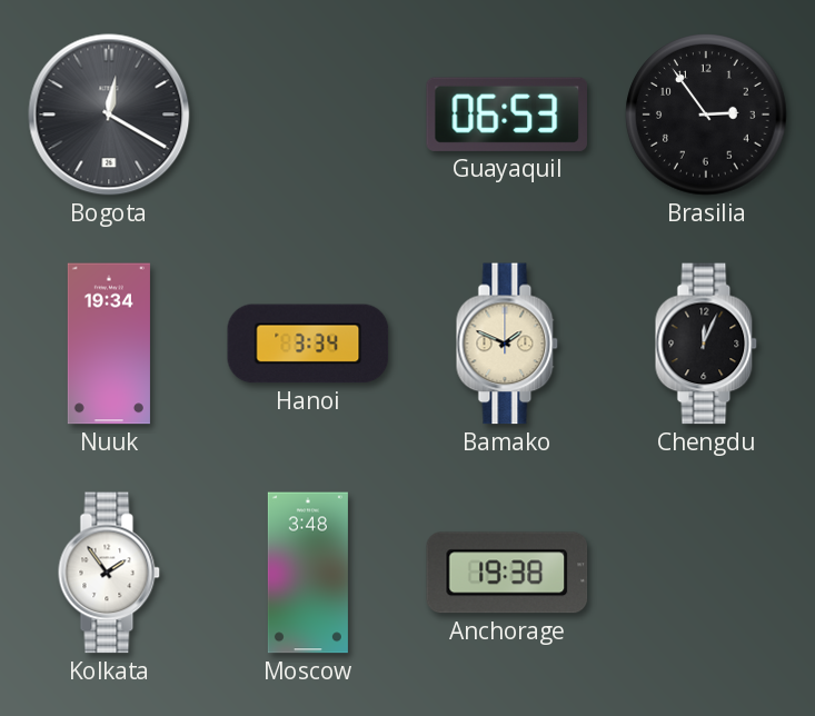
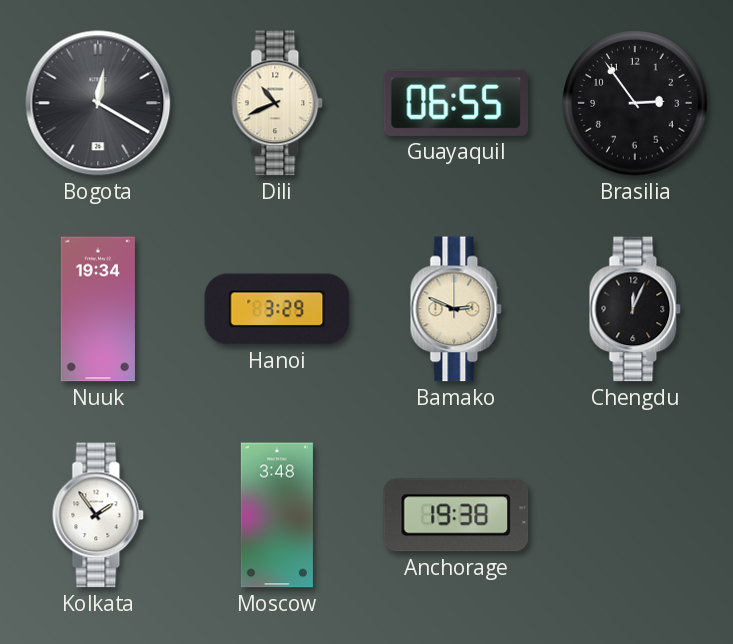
Dili: none -> 10:41 (277, 103)
Guayaquil: 06:53 -> 06:55 (455, 103)
Hanoi: 3:34 -> 3:29 (277, 309)
Bamako: 1:49 -> 2:49 (456, 309)
